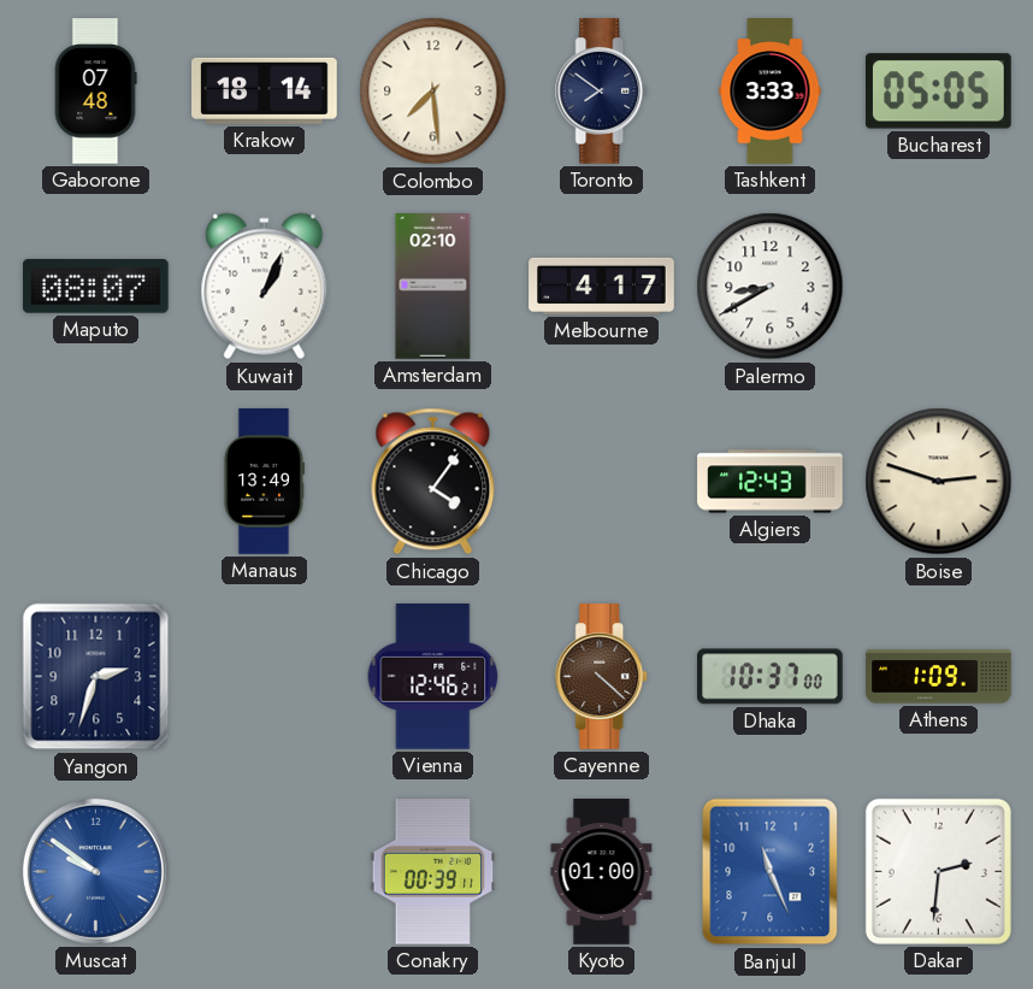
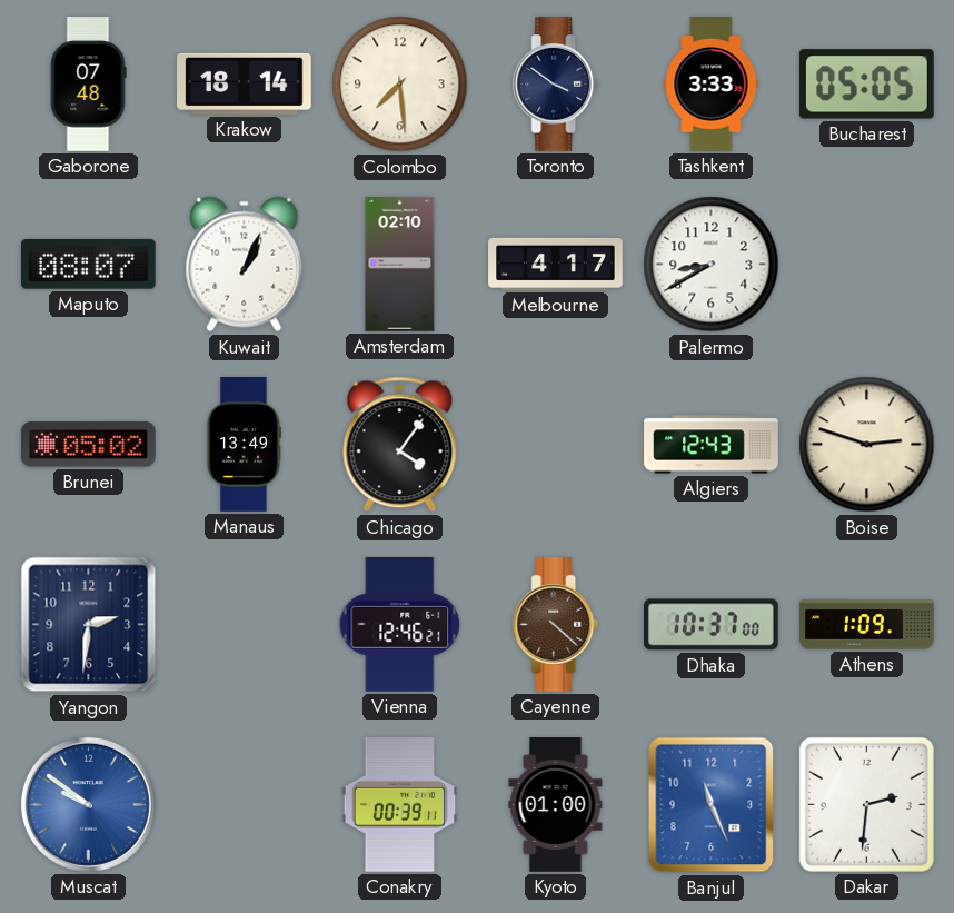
Toronto: 7:51 -> 3:51 (556, 85)
Brunei: none -> 05:02 (89, 445)
Yangon: 2:33 -> 2:31 (89, 625)
